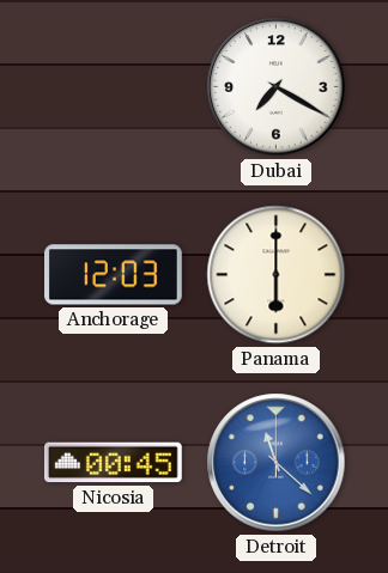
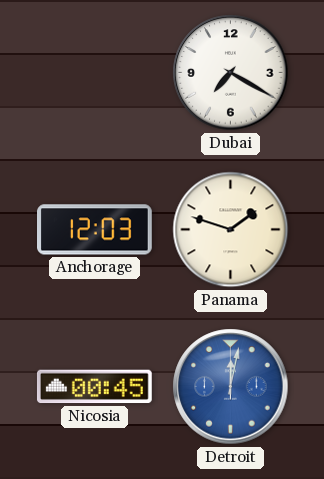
Panama: 6:00 -> 1:48 (231, 230)
Detroit: 11:22 -> 12:02 (231, 387)
